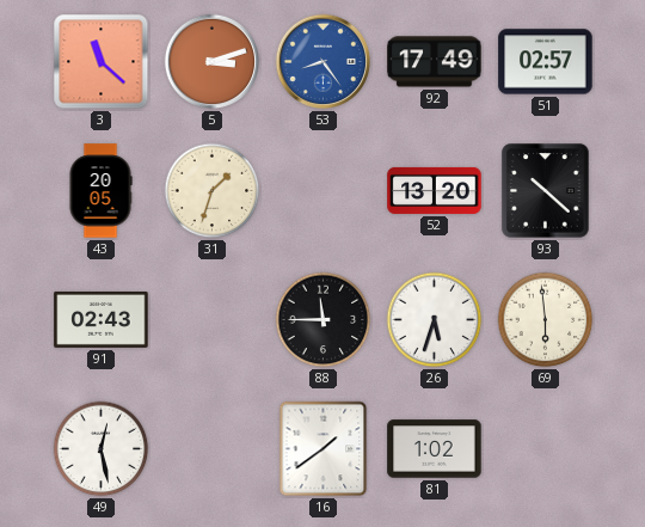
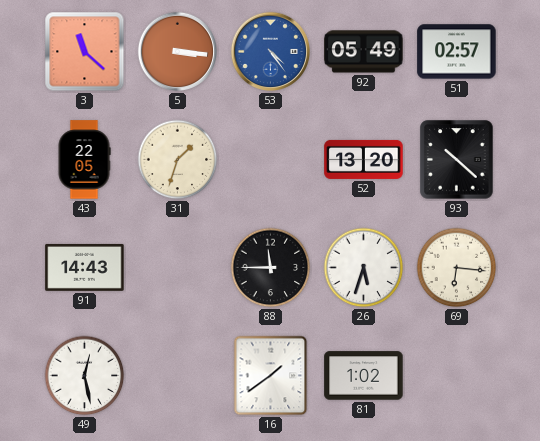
5: 3:12 -> 3:16 (178, 52)
53: 8:24 -> 4:24 (271, 52)
92: 17:49 -> 05:49 (364, 52)
43: 20:05 -> 22:05 (84, 160)
91: 02:43 -> 14:43 (85, 267)
69: 5:59 -> 6:16 (457, 268)
